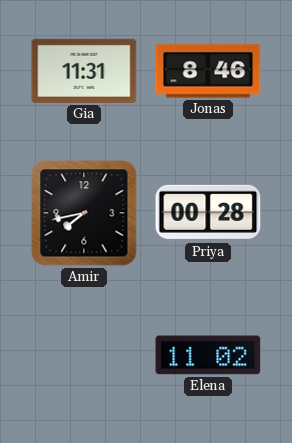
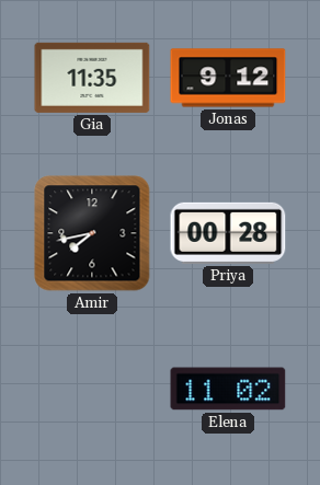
Gia: 11:31 -> 11:35 (92, 78)
Jonas: 8:46 -> 9:12 (228, 78)
